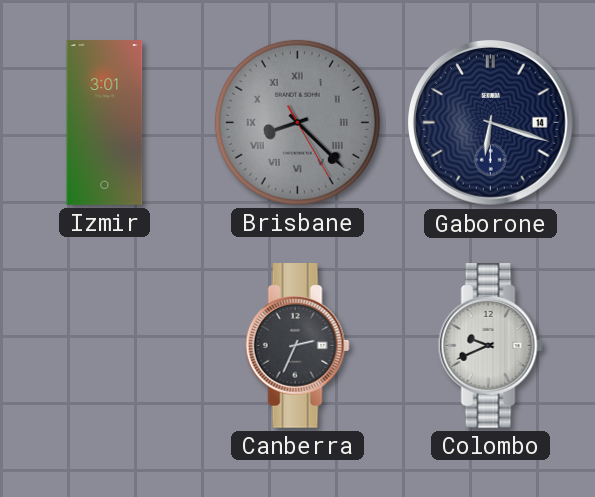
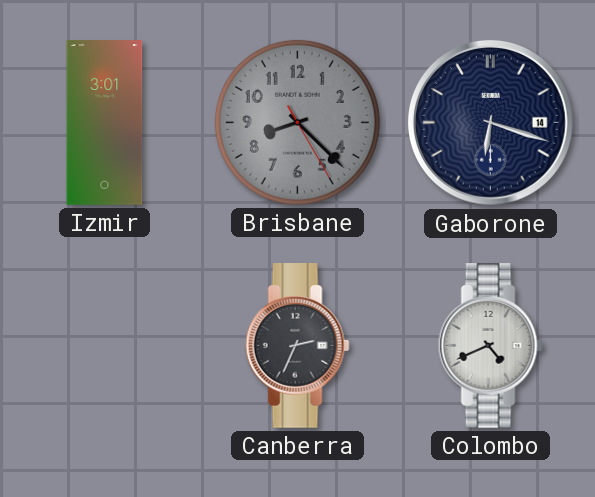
Brisbane numerals: Roman -> Arabic (297, 122)
Colombo: 9:41 -> 4:41 (490, 346)
